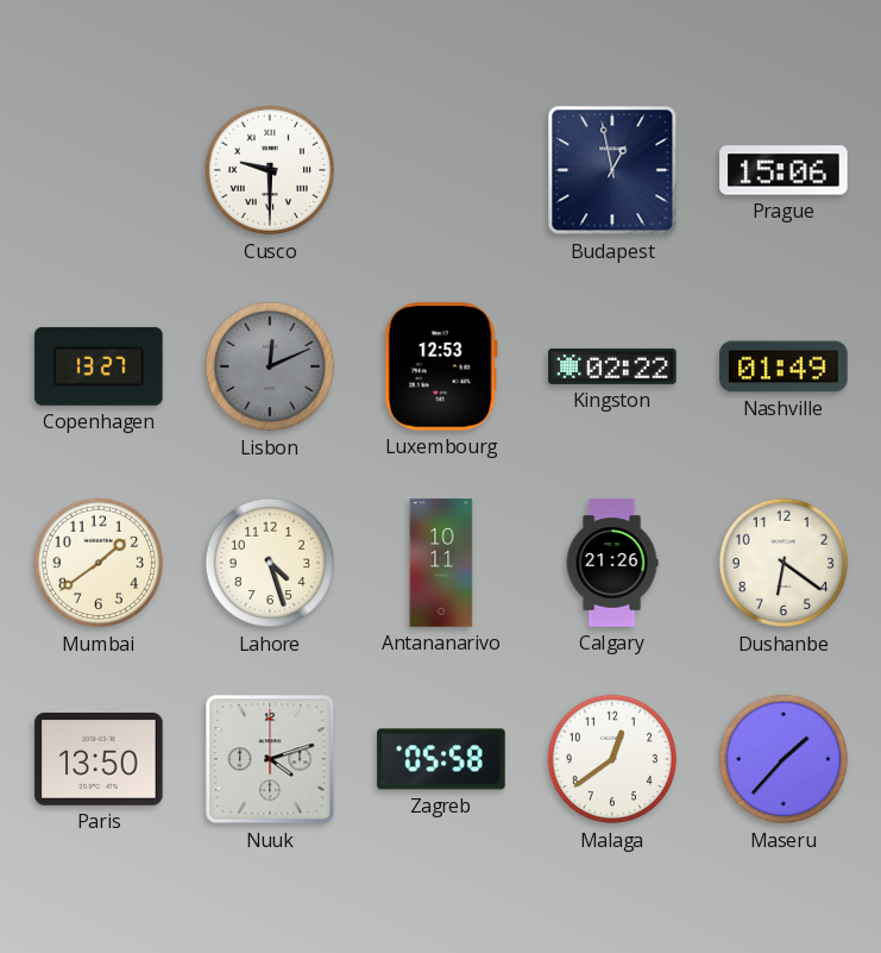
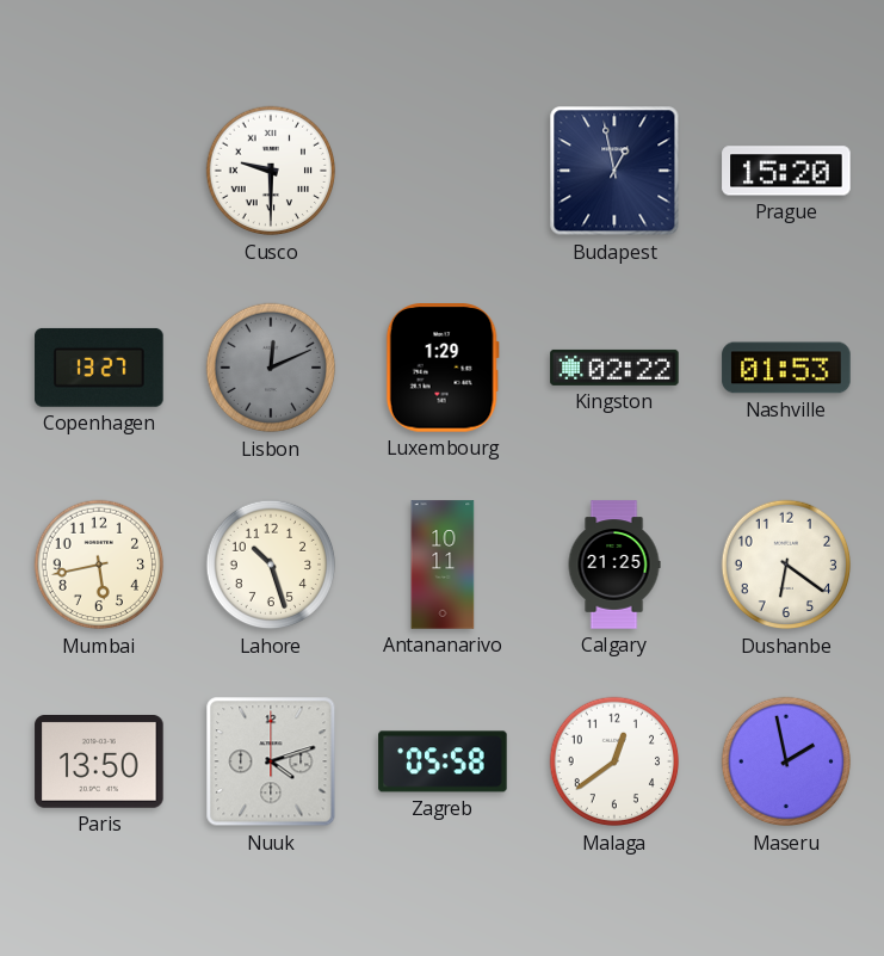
Prague: 15:06 -> 15:20 (786, 171)
Luxembourg: 12:53 -> 1:29 (443, 368)
Nashville: 01:49 -> 01:53 (786, 368)
Mumbai: 1:39 -> 5:43 (99, 565)
Lahore: 4:27 -> 10:27 (271, 565)
Calgary: 21:26 -> 21:25 (614, 565)
Maseru: 1:37 -> 1:58 (786, 761)
